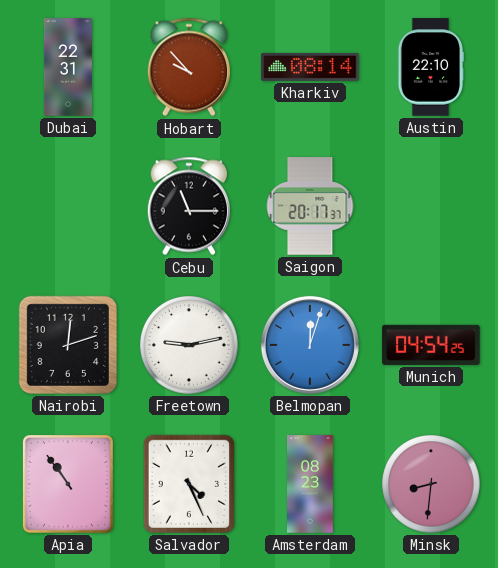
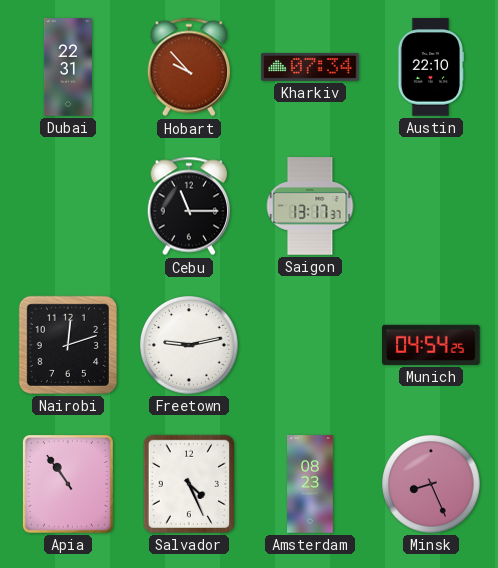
Kharkiv: 08:14 -> 07:34 (310, 67)
Saigon: 20:17 -> 13:17 (310, 206)
Belmopan: 12:03 -> none (310, 345)
Minsk: 8:31 -> 8:26 (432, 485)
